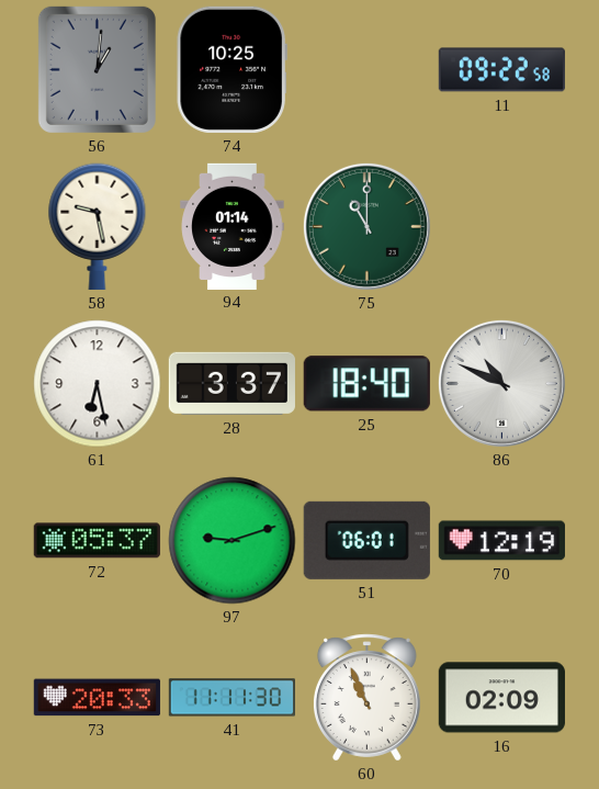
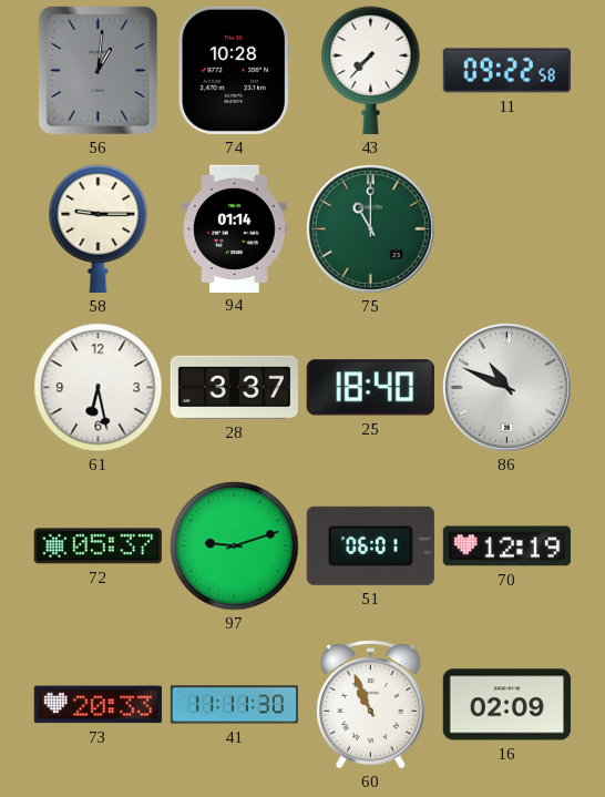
74: 10:25 -> 10:28 (234, 70)
43: none -> 7:37 (371, 70)
58: 9:28 -> 9:15 (99, 228)
